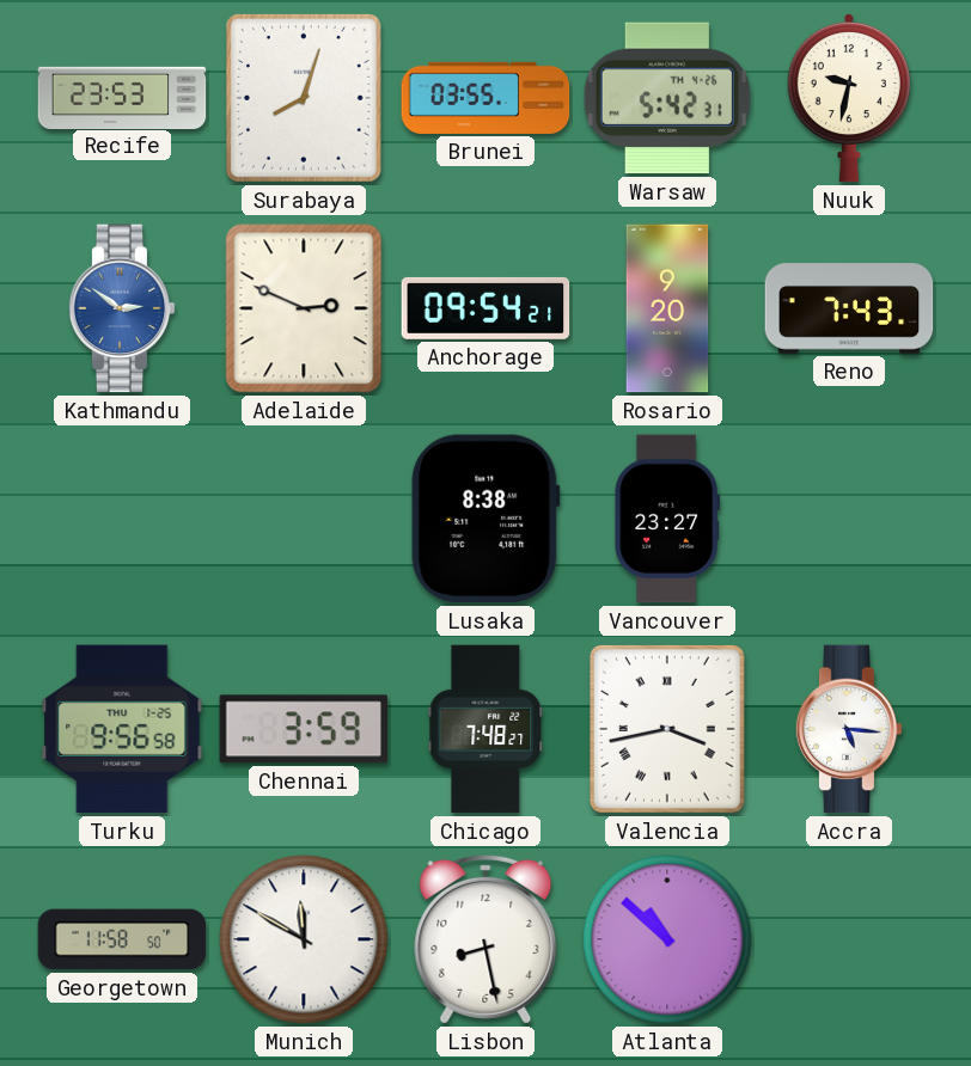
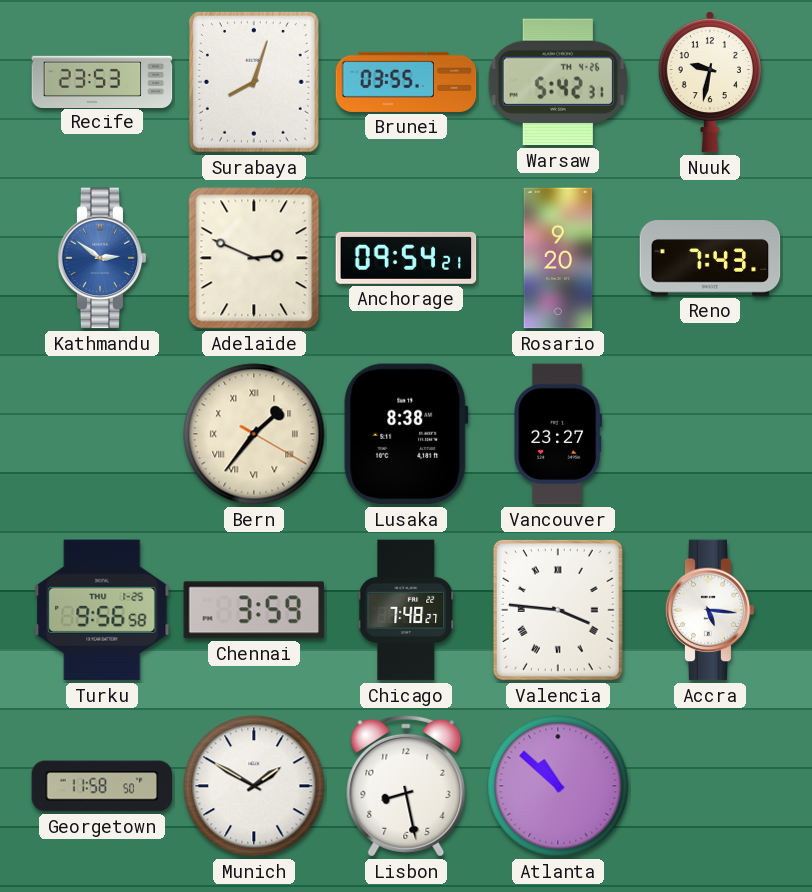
Bern: none -> 1:36 (254, 434)
Valencia: 3:43 -> 3:46 (558, 610)
Munich: 11:50 -> 1:50 (254, 786)
